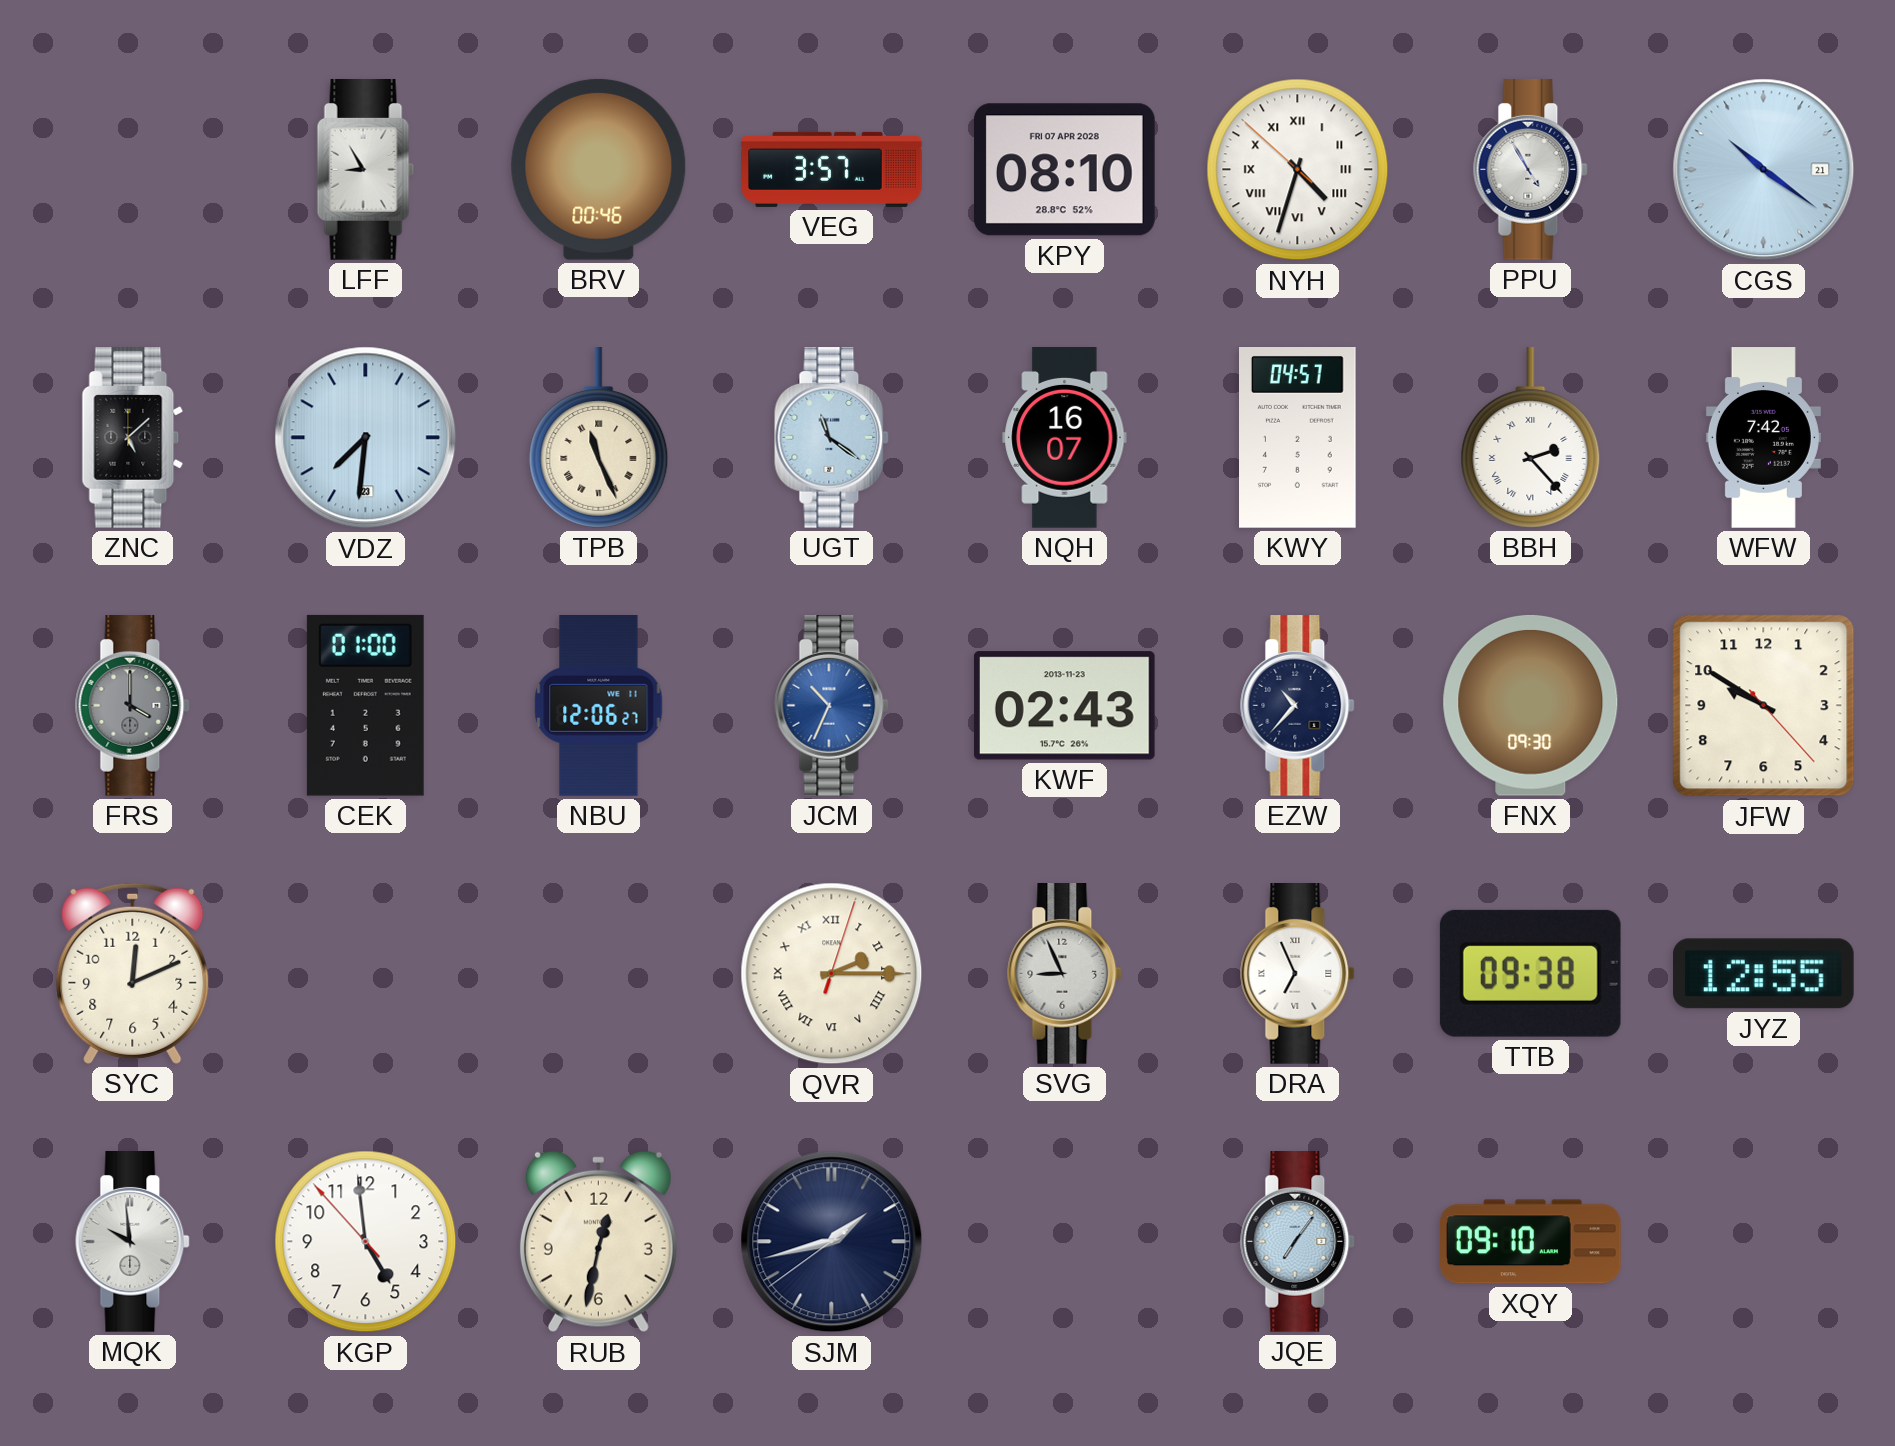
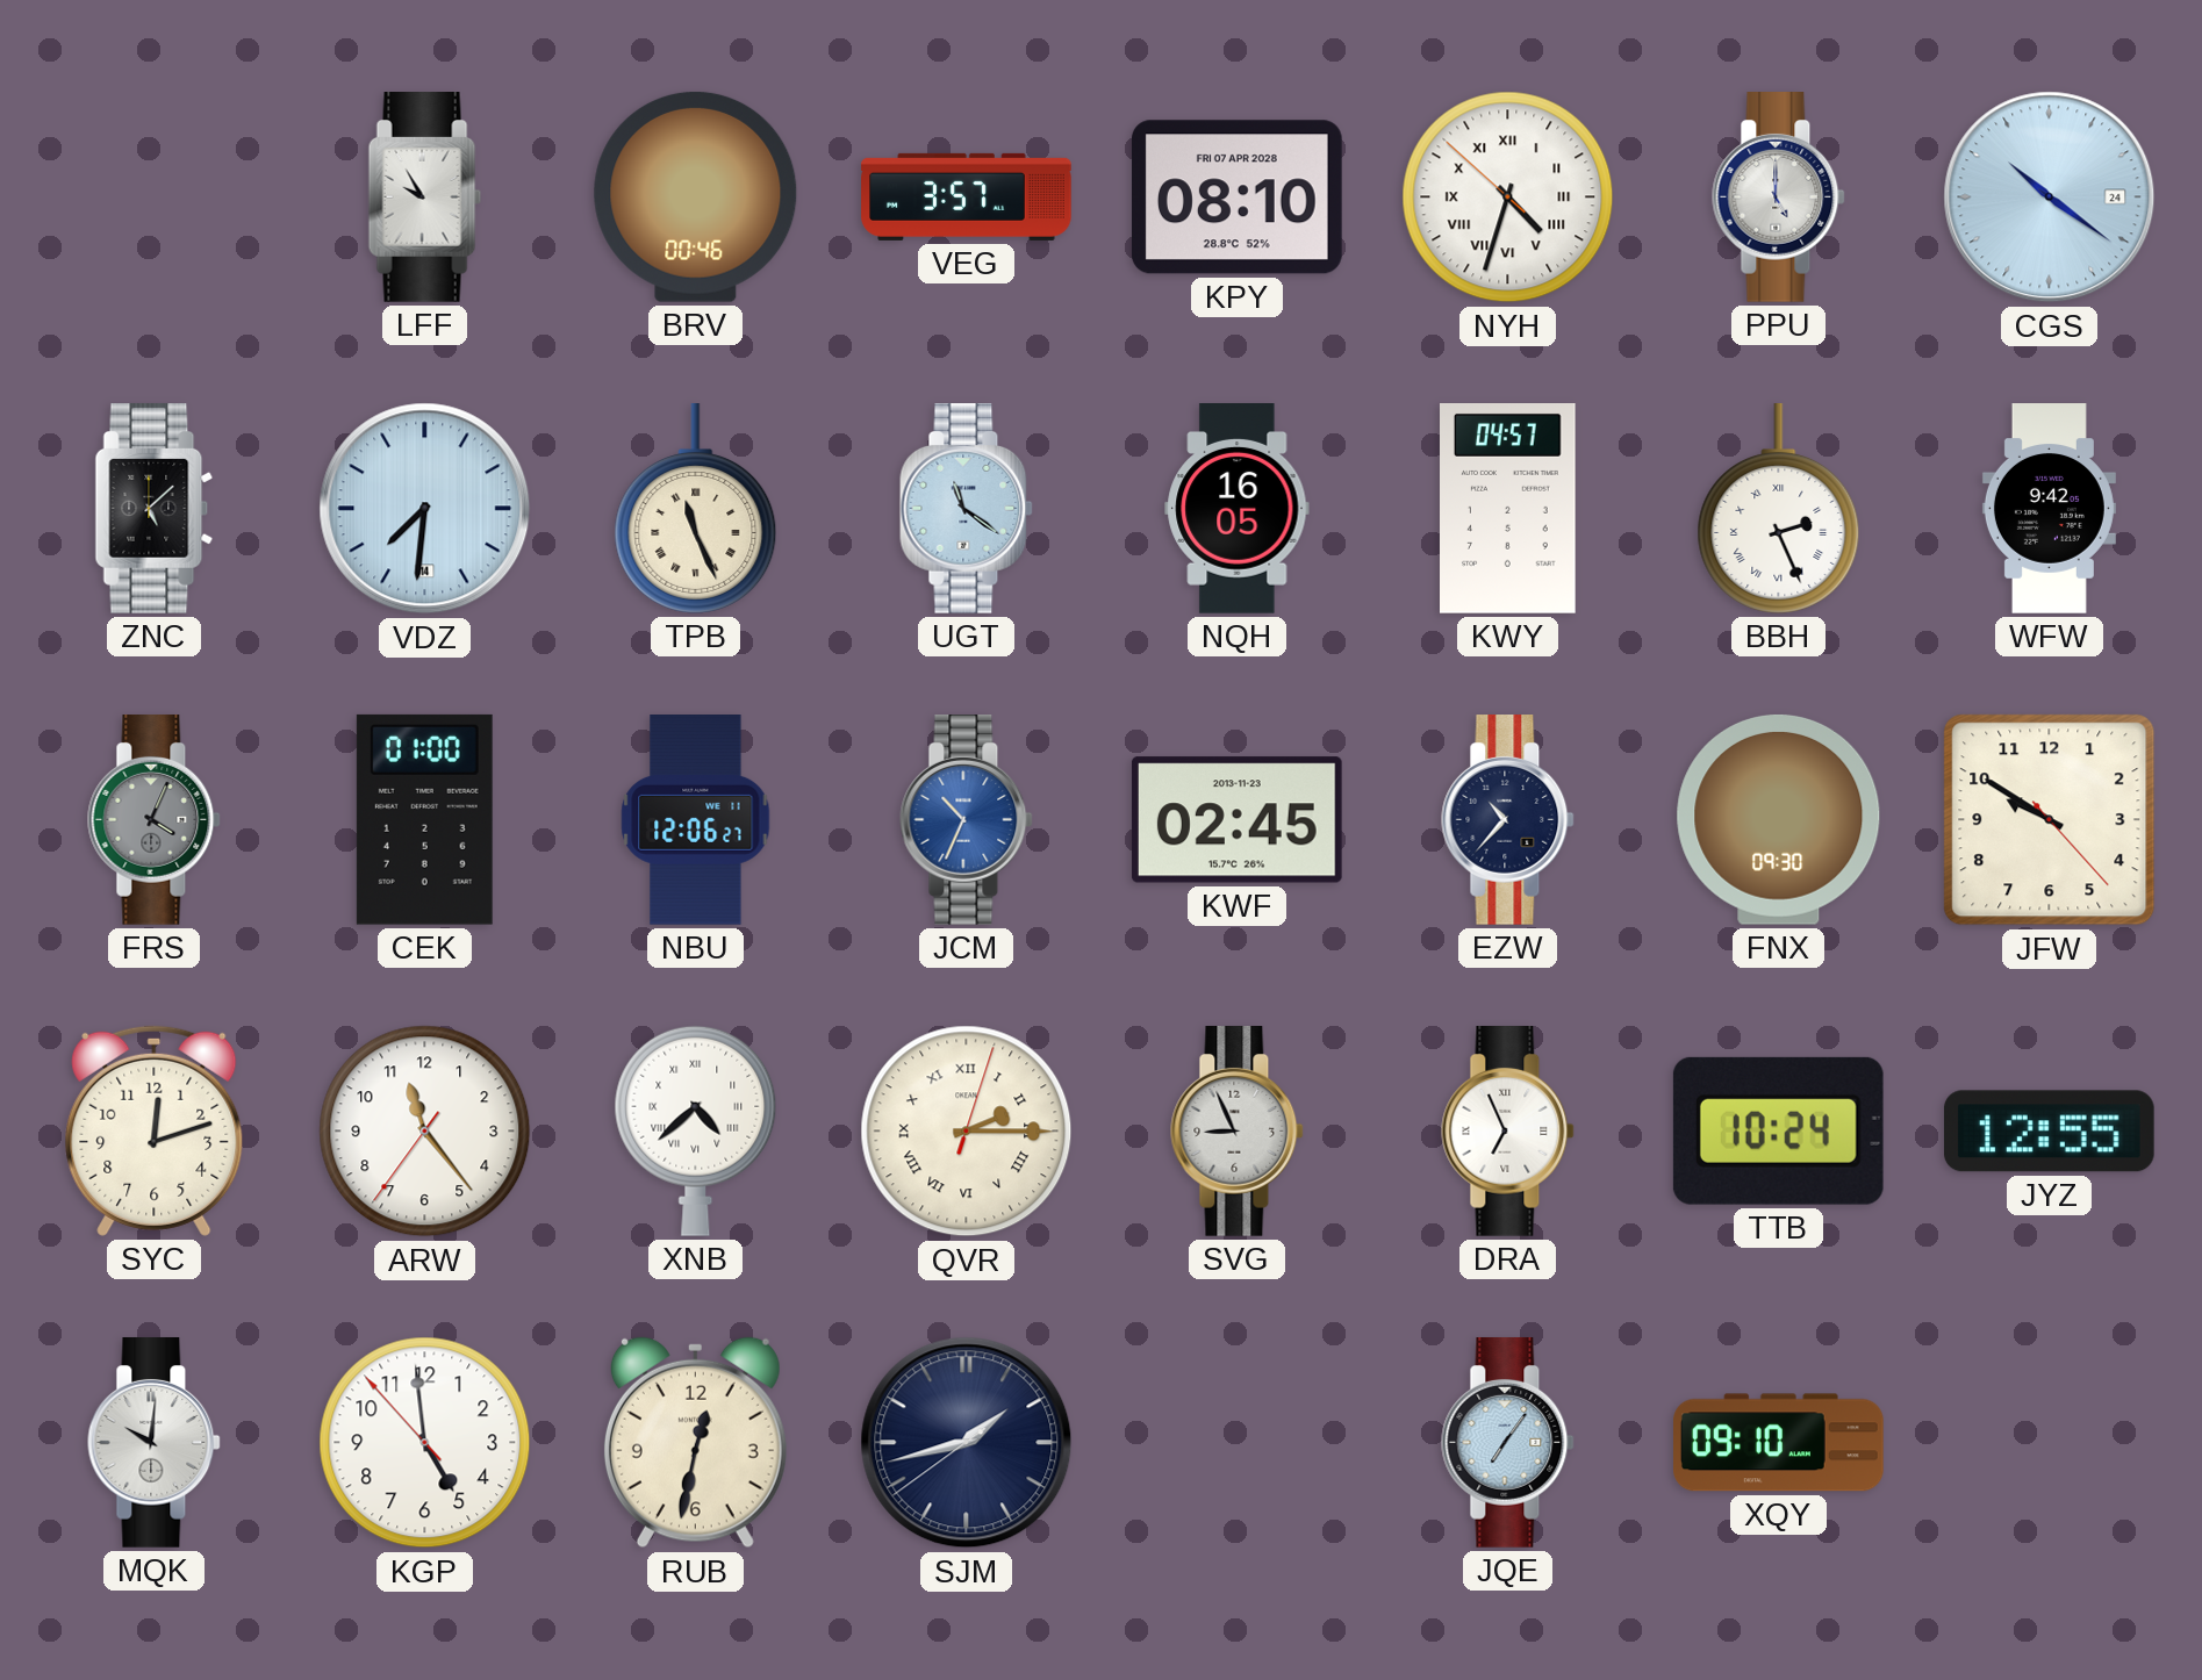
LFF: 8:55 -> 9:55 (425, 198)
PPU: 4:55 -> 5:00 (1779, 198)
CGS date: 21 -> 24 (2050, 198)
VDZ date: 23 -> 14 (425, 509)
NQH: 16:07 -> 16:05 (1238, 509)
BBH: 2:23 -> 2:26 (1779, 509)
WFW: 7:42 -> 9:42 (2049, 509)
FRS: 4:00 -> 4:04 (155, 820)
KWF: 02:43 -> 02:45 (1236, 820)
SYC: 12:11 -> 12:12 (155, 1130)
ARW: none -> 11:23 (425, 1132)
XNB: none -> 4:38 (696, 1130)
TTB: 09:38 -> 10:24 (1778, 1130)
MQK: 9:59 -> 10:01 (155, 1443)
